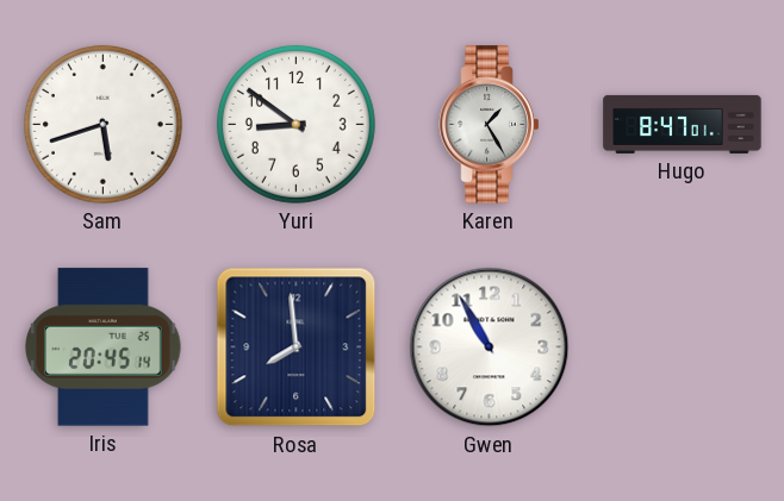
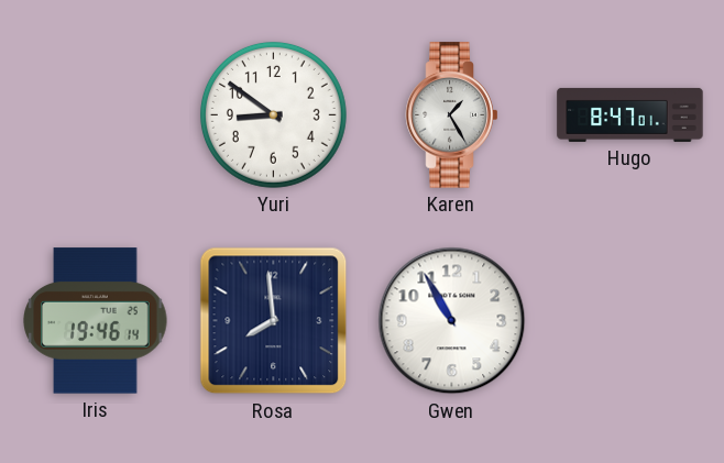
Sam: 5:42 -> none (102, 124)
Iris: 20:45 -> 19:46 (96, 321)
